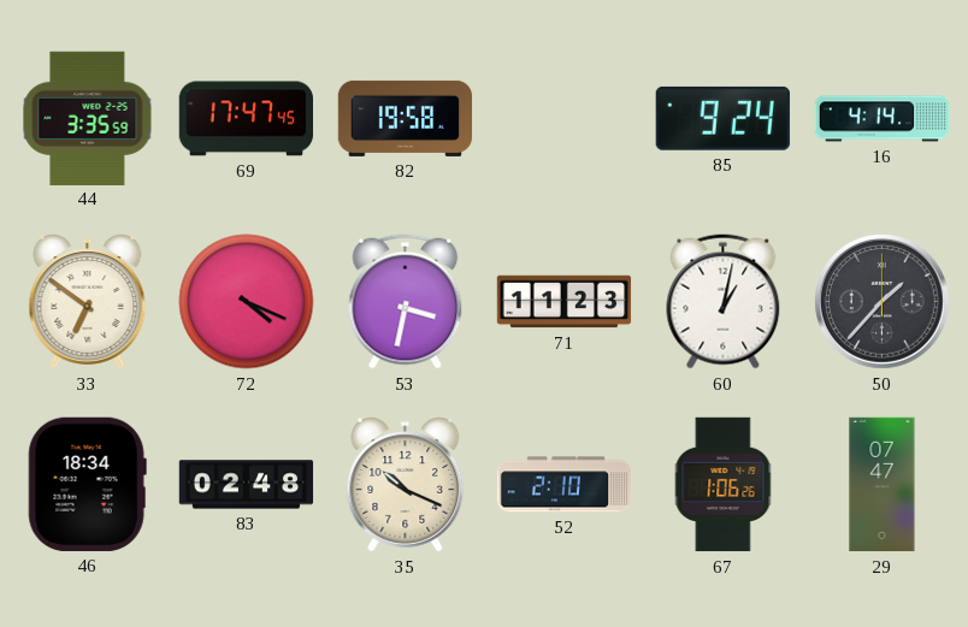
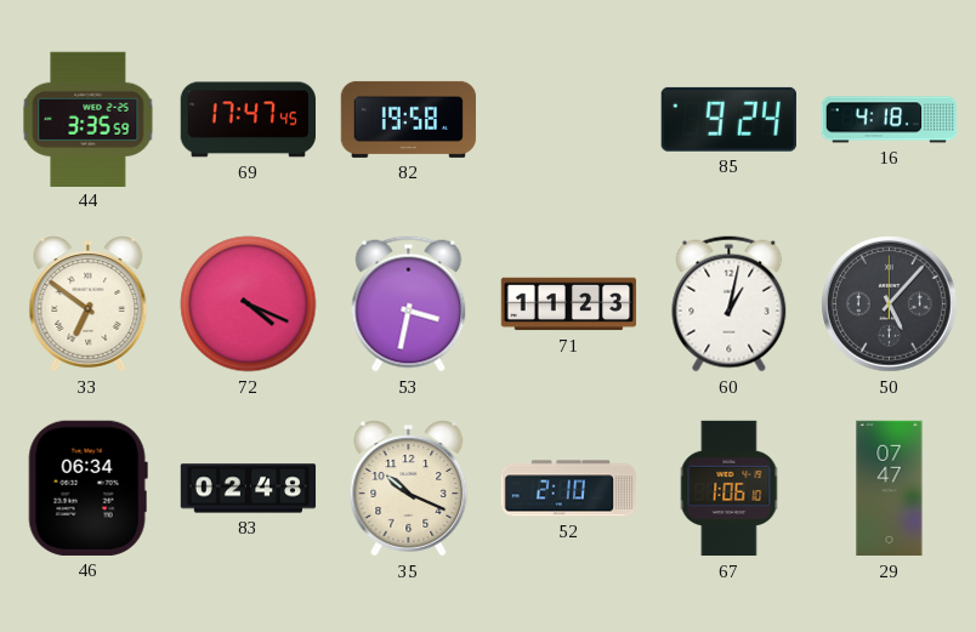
16: 4:14 -> 4:18 (890, 120)
50: 1:37 -> 5:07 (890, 304)
46: 18:34 -> 06:34 (87, 488)
67: 1:06:26 -> 1:06:10 (730, 489)
